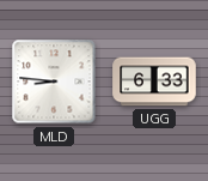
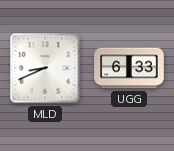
MLD: 8:46 -> 8:41 (45, 68)
